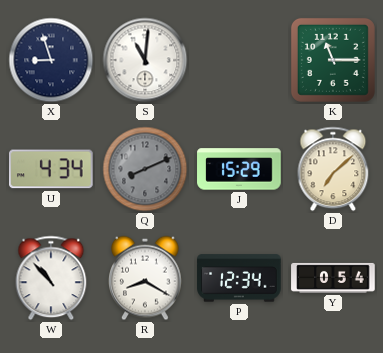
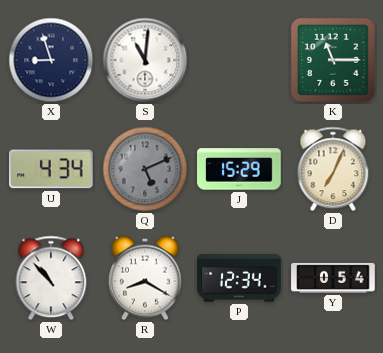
Q: 8:11 -> 5:11 (145, 169)
D: 7:08 -> 7:04 (333, 169)
